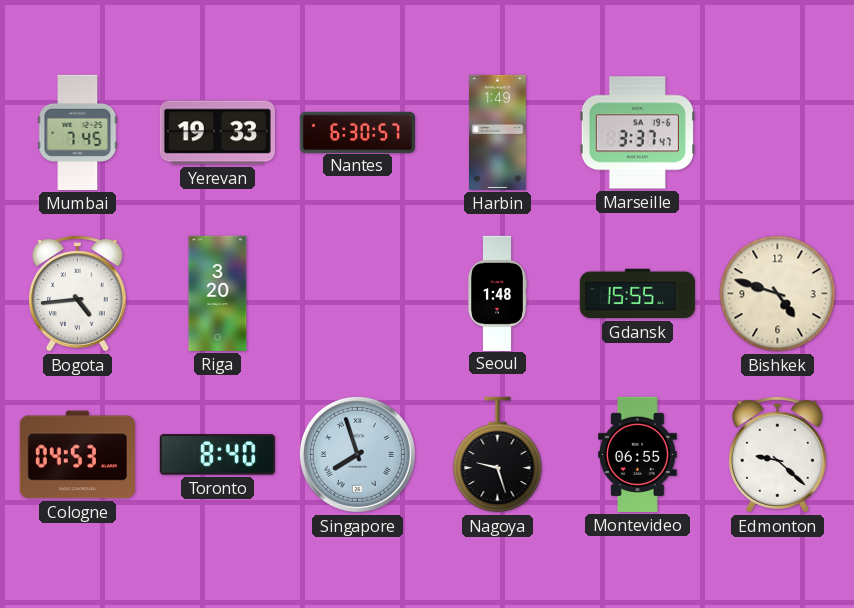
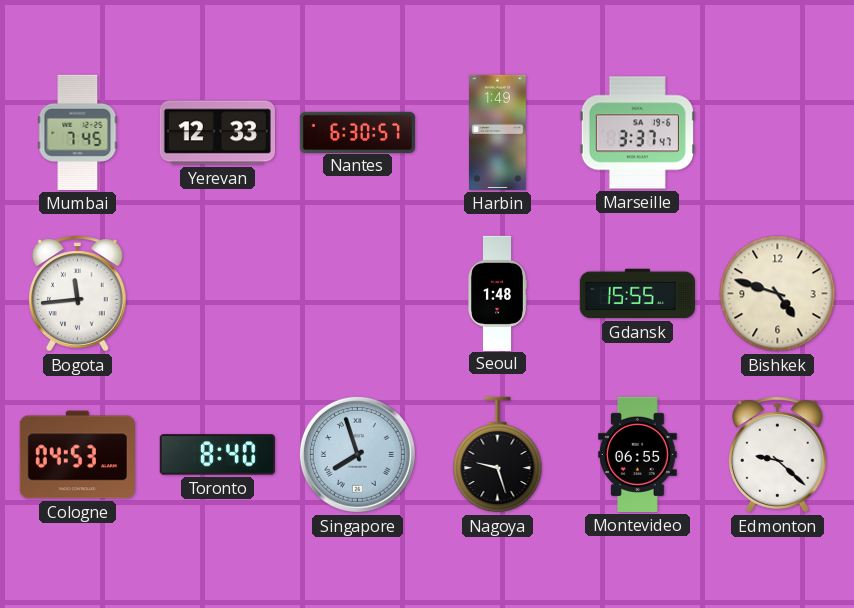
Yerevan: 19:33 -> 12:33 (217, 133)
Bogota: 4:44 -> 11:44 (77, 294)
Riga: 3:20 -> none (218, 293)
